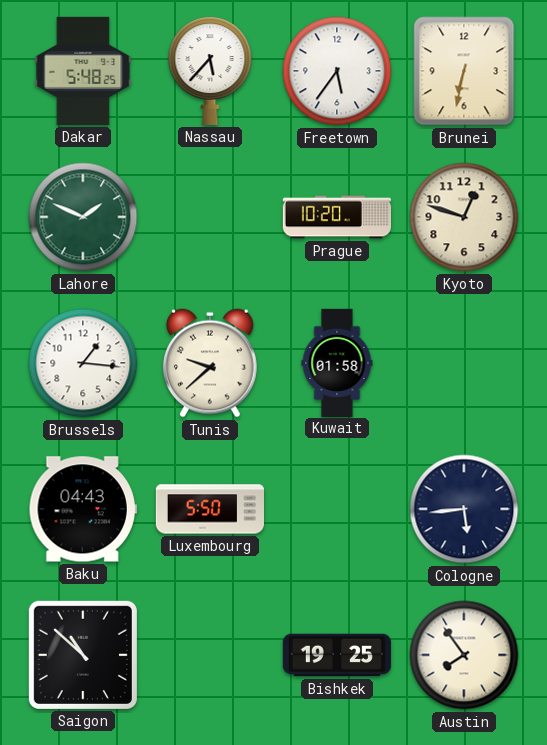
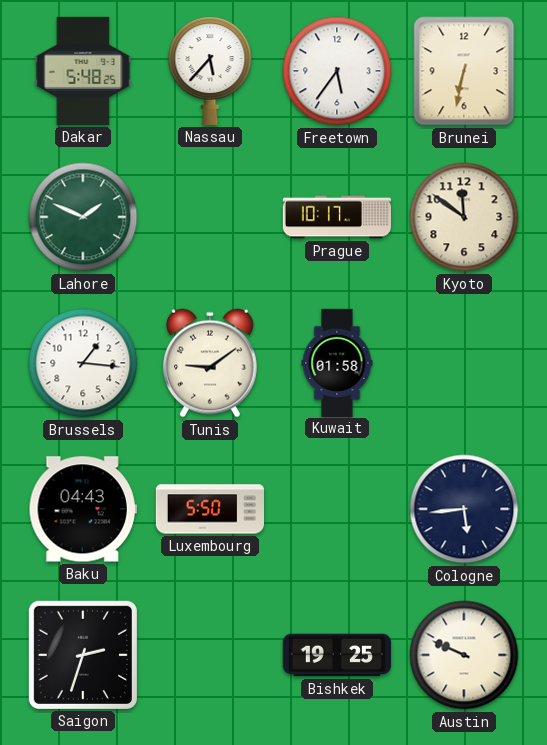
Prague: 10:20 -> 10:17 (336, 217)
Kyoto: 12:48 -> 11:51 (464, 217)
Tunis: 9:38 -> 9:09 (210, 363)
Saigon: 10:52 -> 2:33 (83, 655)
Austin: 7:54 -> 9:49 (464, 655)
